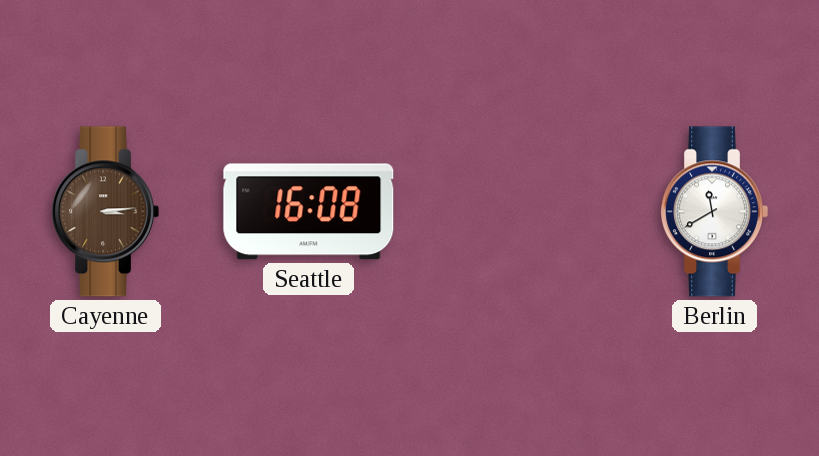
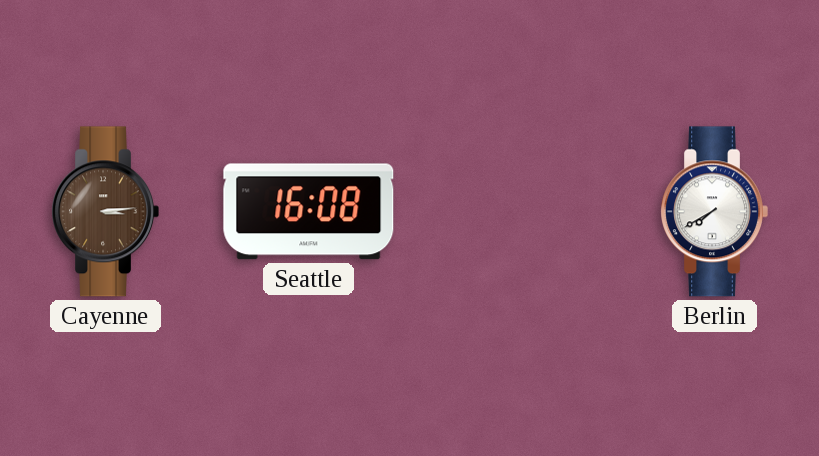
Berlin: 11:40 -> 7:40 (714, 212)
